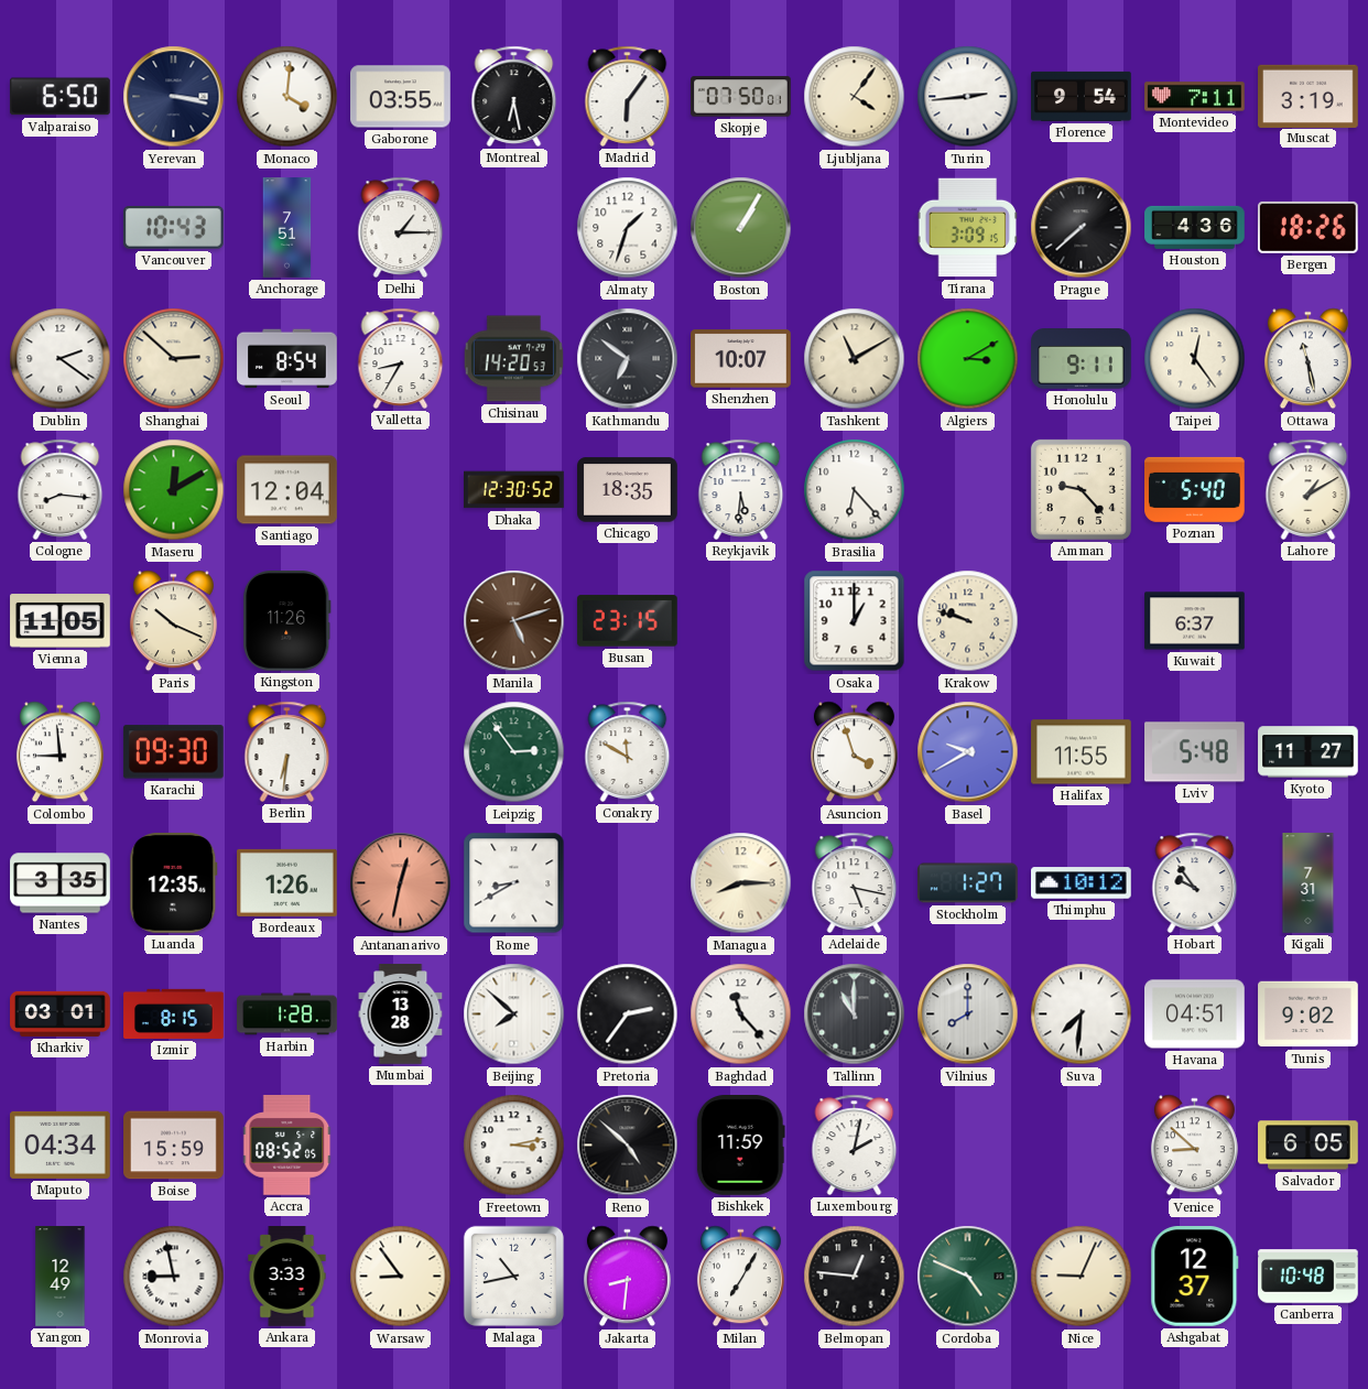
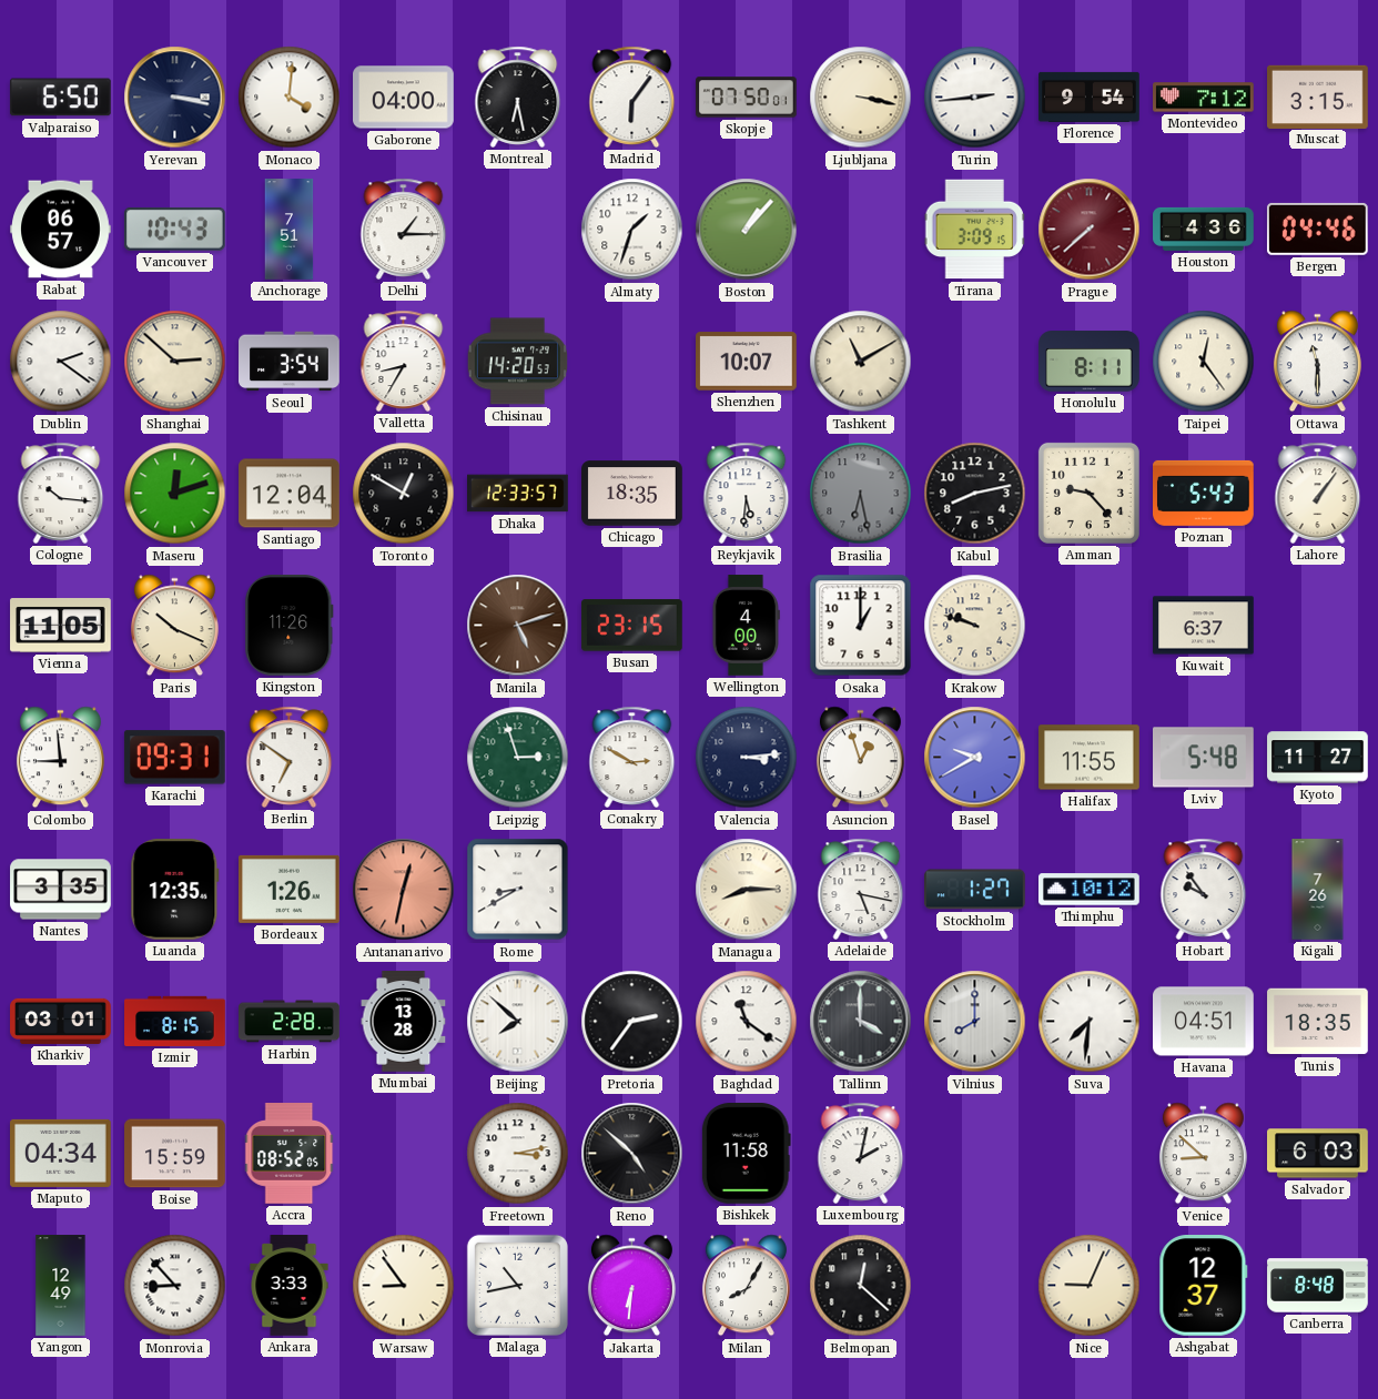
Gaborone: 03:55 -> 04:00 (404, 98)
Ljubljana: 4:06 -> 3:17 (861, 98)
Montevideo: 7:11 -> 7:12 (1204, 98)
Muscat: 3:19 -> 3:15 (1318, 97)
Rabat: none -> 06:57 (61, 230)
Boston: 1:05 -> 1:07 (747, 230)
Prague dial: black -> burgundy (1090, 230)
Bergen: 18:26 -> 04:46 (1317, 229)
Seoul: 8:54 -> 3:54 (290, 362)
Kathmandu: 6:51 -> none (628, 359)
Algiers: 3:10 -> none (968, 359)
Honolulu: 9:11 -> 8:11 (1090, 362)
Ottawa: 11:28 -> 11:30 (1317, 362)
Cologne: 8:16 -> 10:16 (61, 493)
Maseru: 12:10 -> 12:12 (175, 494)
Toronto: none -> 12:50 (404, 494)
Dhaka: 12:30 -> 12:33 (518, 494)
Brasilia: 6:23 -> 6:28 (861, 494)
Brasilia dial: white -> grey (861, 494)
Kabul: none -> 8:13 (975, 494)
Poznan: 5:40 -> 5:43 (1204, 493)
Lahore: 1:10 -> 1:06 (1318, 493)
Wellington: none -> 4:00 (746, 626)
Karachi: 09:30 -> 09:31 (174, 758)
Berlin: 6:31 -> 6:51 (290, 757)
Leipzig: 2:54 -> 2:57 (518, 758)
Conakry: 11:50 -> 2:50 (632, 757)
Valencia: none -> 3:14 (747, 758)
Asuncion: 3:57 -> 12:57 (860, 758)
Kigali: 7:31 -> 7:26 (1318, 890)
Harbin: 1:28 -> 2:28 (290, 1022)
Baghdad: 11:23 -> 11:21 (747, 1022)
Tallinn: 11:00 -> 4:00 (861, 1022)
Tunis: 9:02 -> 18:35 (1318, 1022)
Bishkek: 11:59 -> 11:58 (746, 1154)
Salvador: 6:05 -> 6:03 (1318, 1154)
Monrovia: 8:58 -> 8:53 (175, 1286)
Jakarta: 8:31 -> 6:31 (631, 1286)
Milan: 7:05 -> 8:05 (746, 1286)
Belmopan: 12:46 -> 12:22 (861, 1286)
Cordoba: 4:49 -> none (968, 1277)
Canberra: 10:48 -> 8:48 (1318, 1286)
